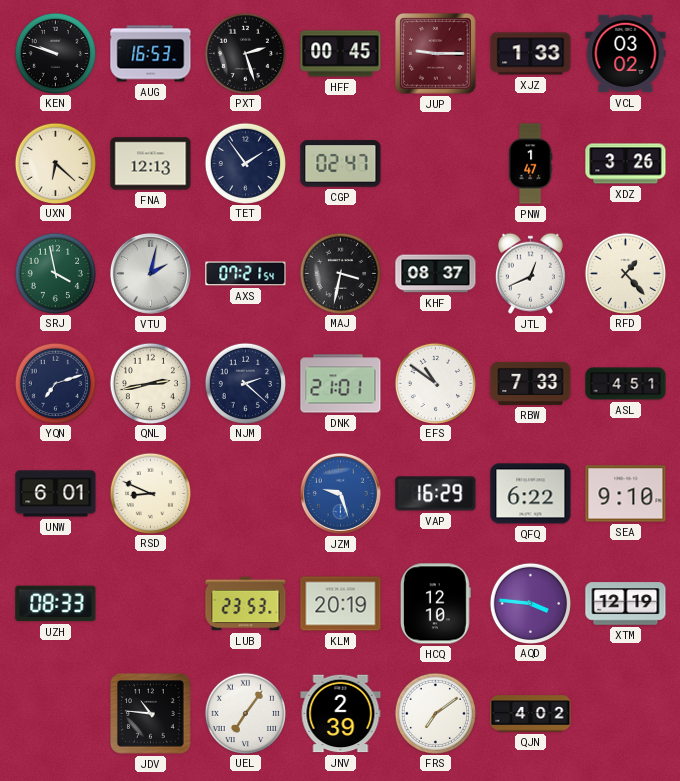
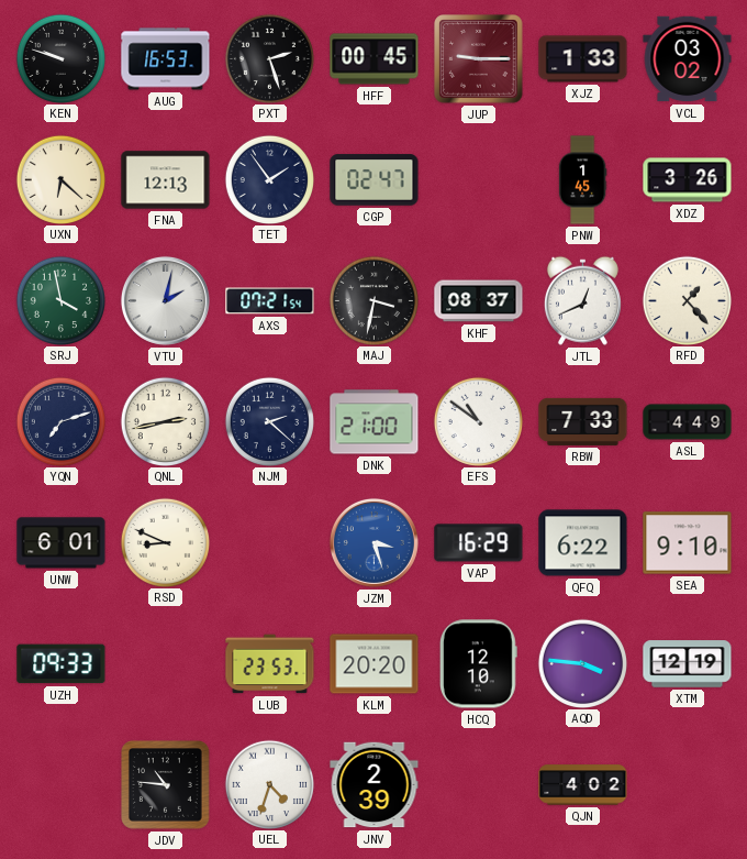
PNW: 1:47 -> 1:45 (582, 180)
DNK: 21:01 -> 21:00 (375, 422)
ASL: 4:51 -> 4:49 (688, 422)
JZM: 9:27 -> 3:27 (374, 542)
UZH: 08:33 -> 09:33 (62, 664)
KLM: 20:19 -> 20:20 (375, 664)
UEL: 7:06 -> 4:33 (269, 784)
FRS: 7:09 -> none (435, 713)
